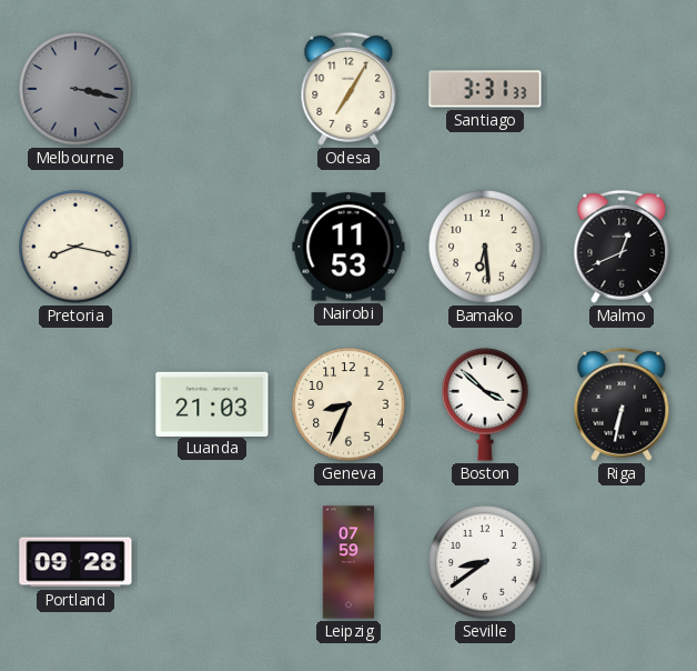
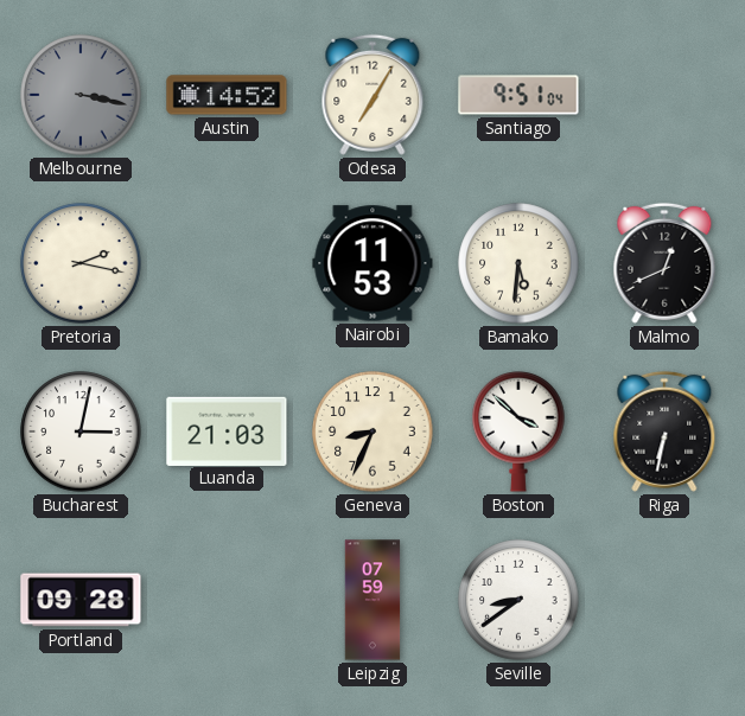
Austin: none -> 14:52 (227, 95)
Santiago: 3:31 -> 9:51 (518, 95)
Pretoria: 8:17 -> 2:17 (81, 263)
Bamako: 6:29 -> 5:31 (518, 263)
Bucharest: none -> 3:02 (81, 431)
